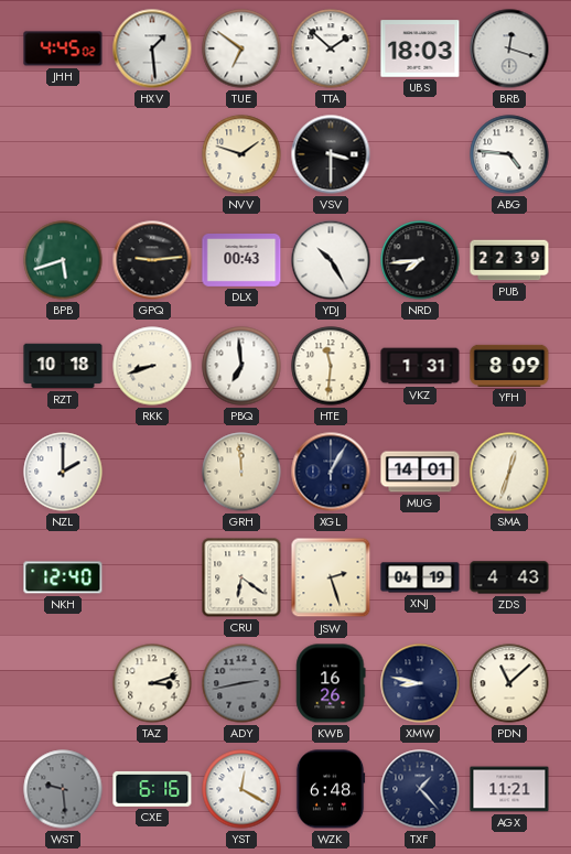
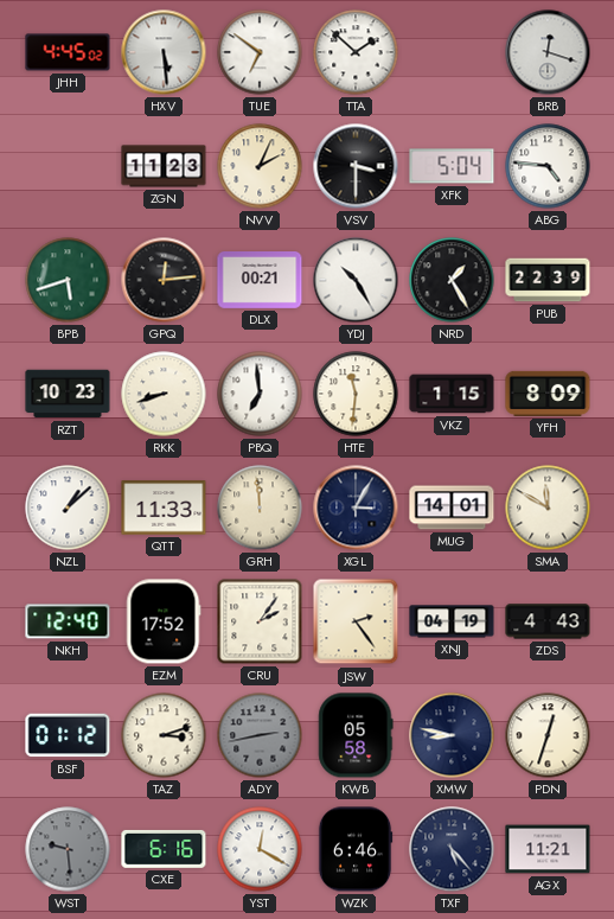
HXV: 1:29 -> 5:29 (164, 52)
UBS: 18:03 -> none (420, 48)
ZGN: none -> 11:23 (164, 166)
NVV: 1:48 -> 2:04 (260, 166)
XFK: none -> 5:04 (452, 166)
GPQ: 9:14 -> 12:14 (164, 280)
DLX: 00:43 -> 00:21 (260, 281)
NRD: 7:44 -> 1:25 (452, 280)
RZT: 10:18 -> 10:23 (68, 394)
VKZ: 1:31 -> 1:15 (452, 394)
NZL: 2:00 -> 1:08 (68, 508)
QTT: none -> 11:33 (164, 508)
XGL: 1:05 -> 3:05 (356, 508)
SMA: 12:33 -> 11:50 (548, 508)
EZM: none -> 17:52 (164, 621)
CRU: 6:21 -> 2:06 (260, 621)
JSW: 2:27 -> 2:24 (356, 621)
BSF: none -> 01:12 (68, 735)
KWB: 16:26 -> 05:58 (356, 735)
PDN: 11:08 -> 12:33 (548, 735)
WZK: 6:48 -> 6:46 (356, 849)
TXF: 1:23 -> 5:23 (452, 849)
